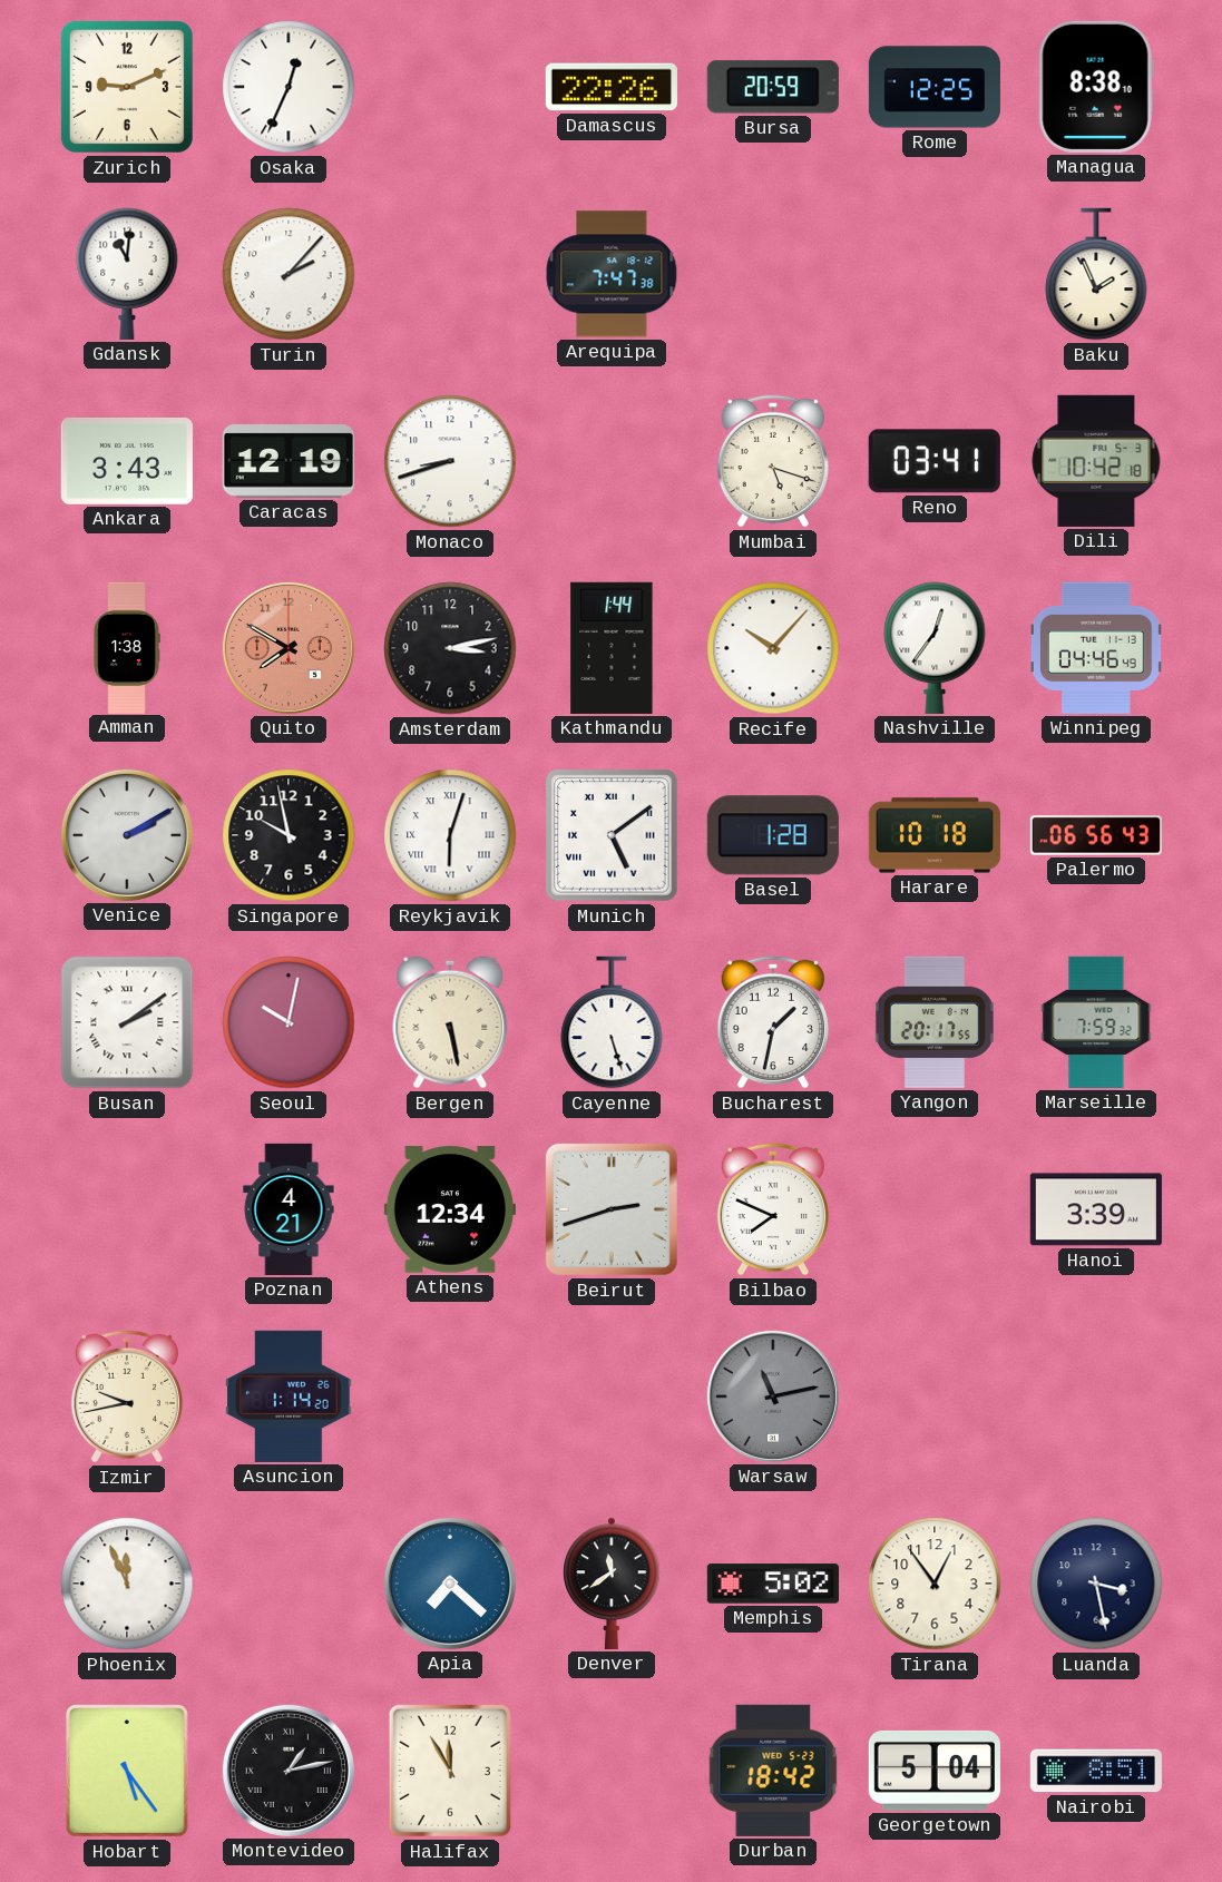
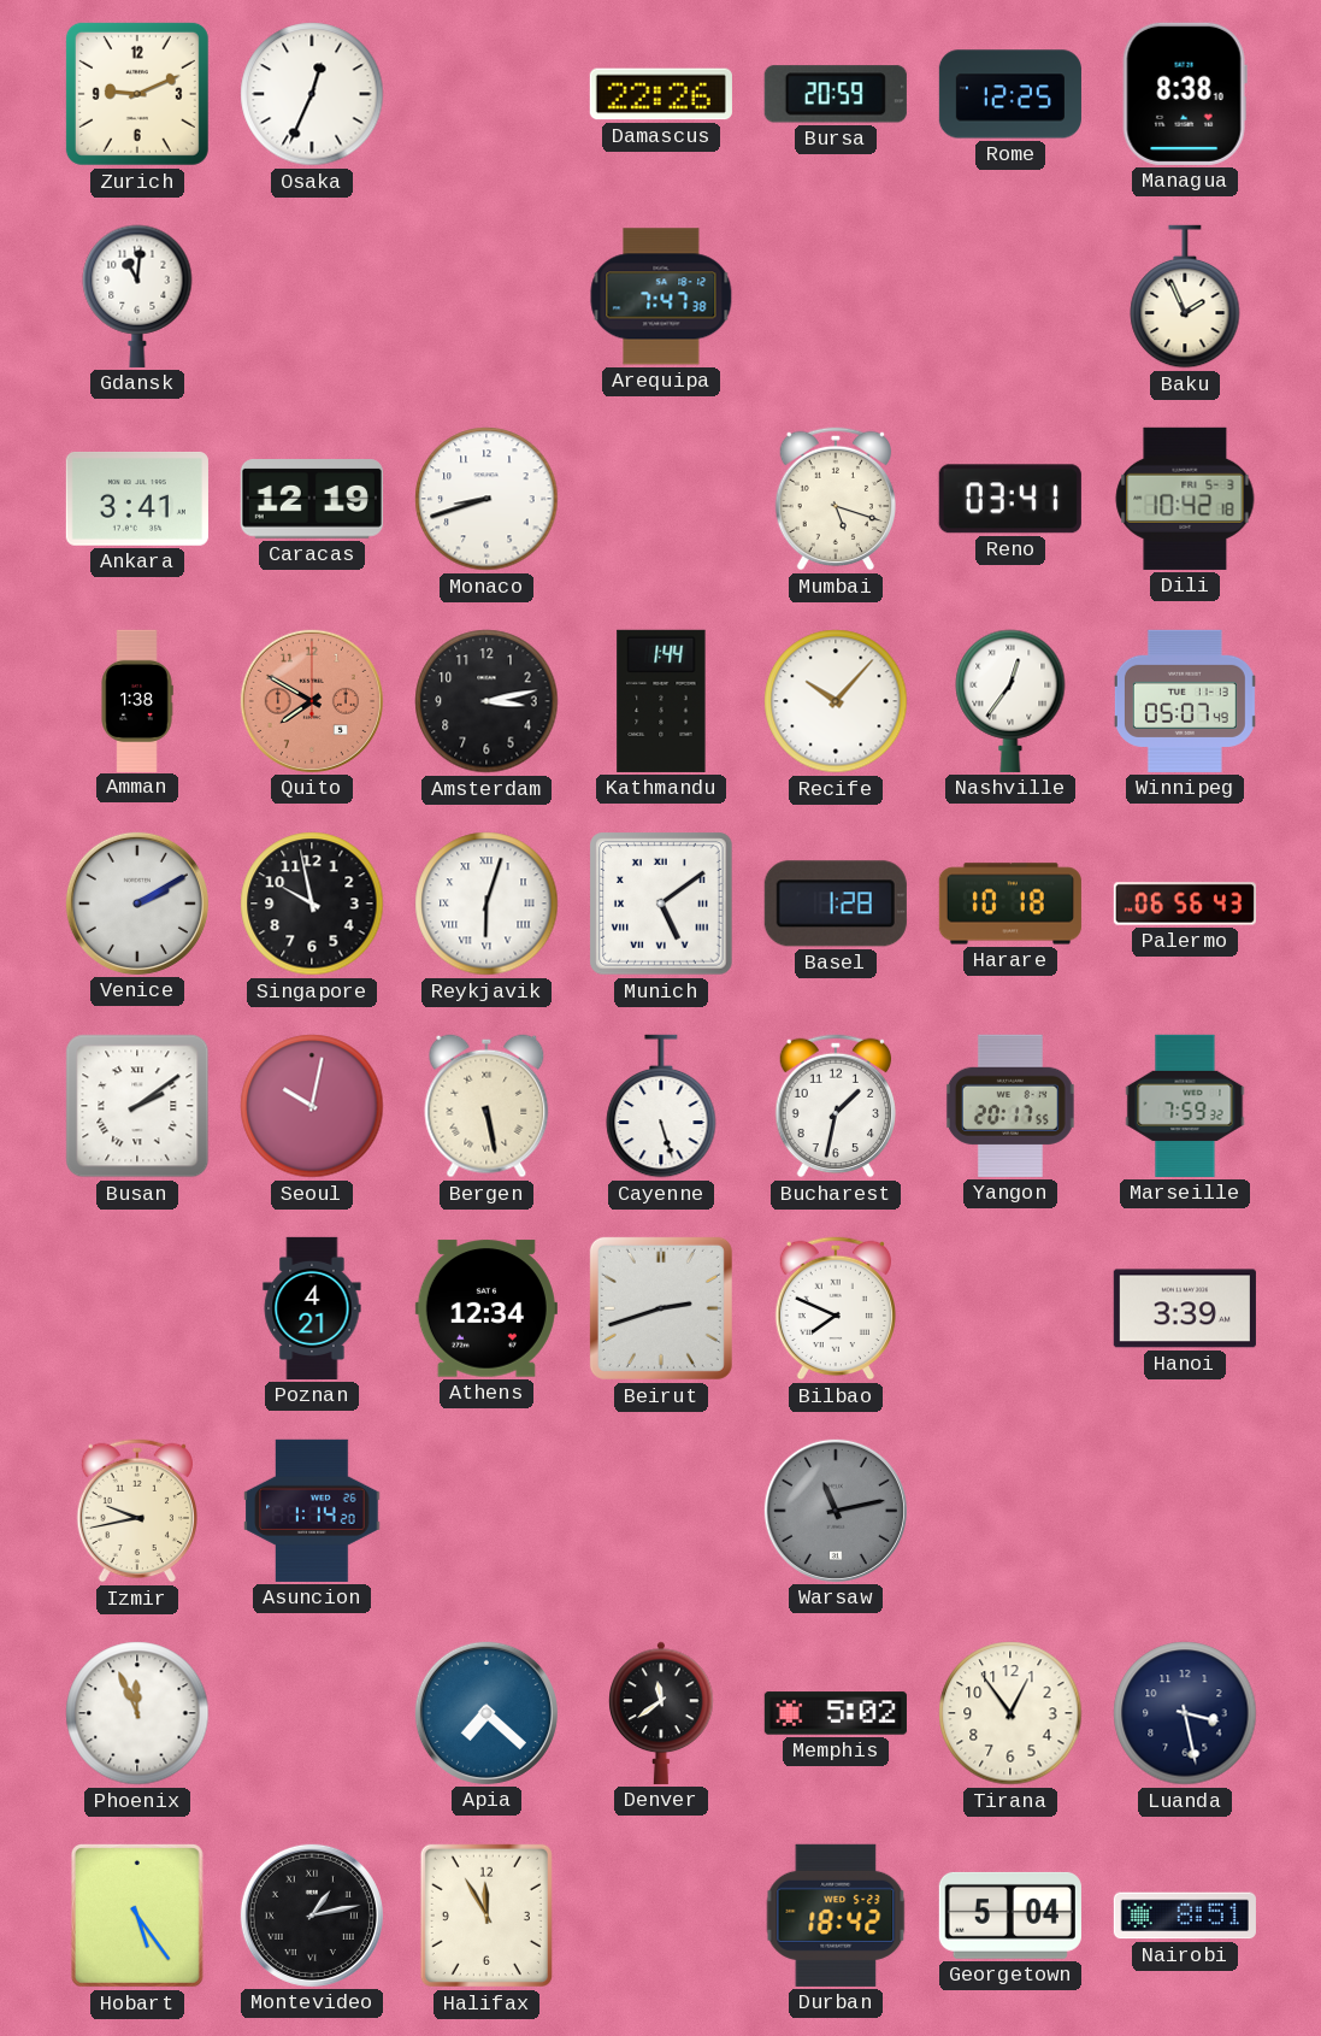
Turin: 2:07 -> none (289, 274)
Ankara: 3:43 -> 3:41 (137, 500)
Winnipeg: 04:46 -> 05:07 (1185, 701)
